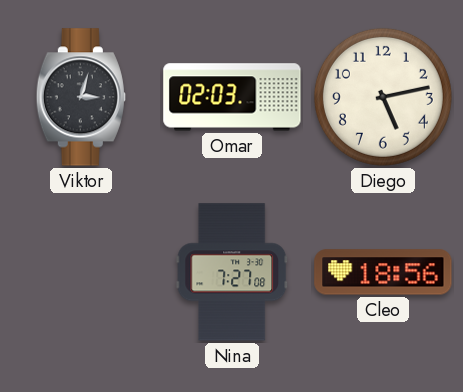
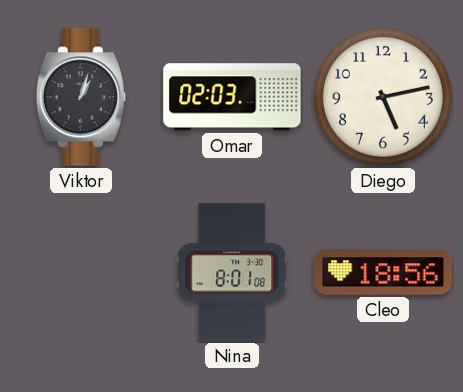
Viktor: 3:03 -> 1:03 (81, 97)
Nina: 7:27 -> 8:01 (232, 272)
